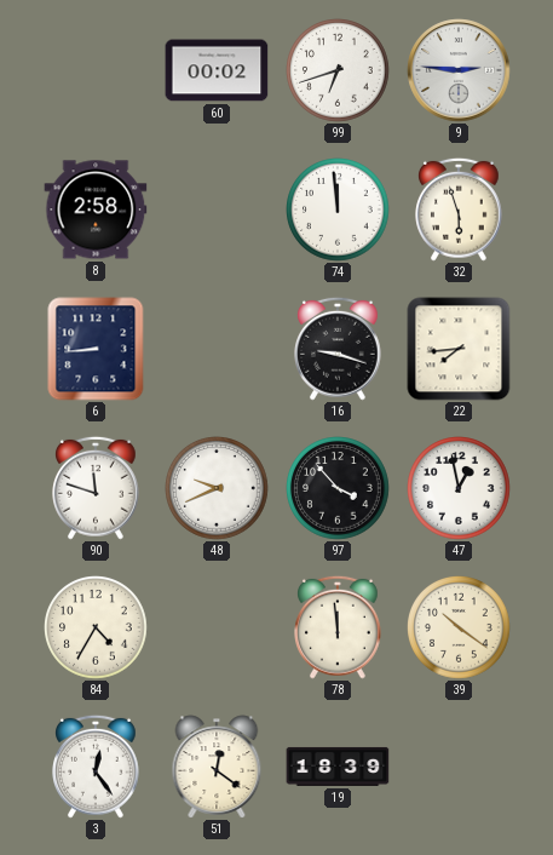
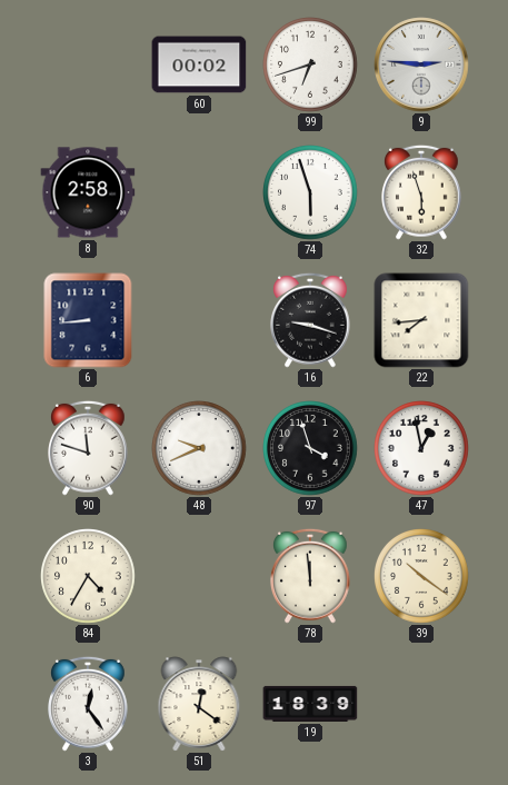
74: 11:59 -> 5:57 (311, 193)
97: 3:53 -> 3:57 (311, 449)
